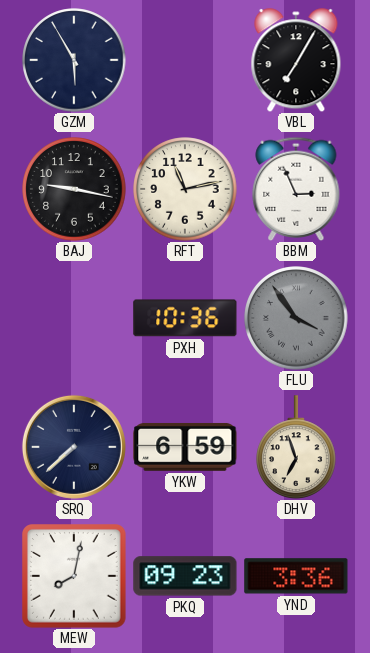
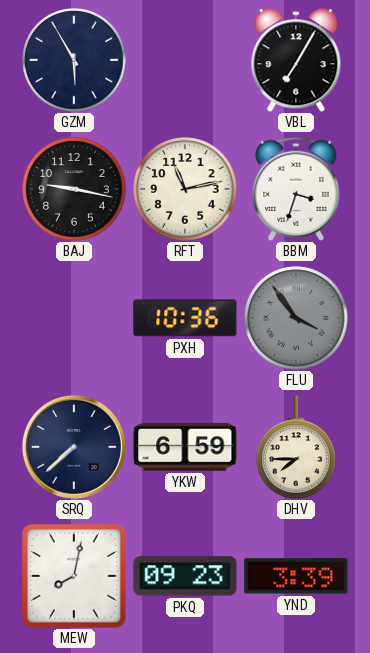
BBM: 2:56 -> 3:33 (296, 188)
DHV: 6:57 -> 7:45 (297, 447)
YND: 3:36 -> 3:39 (296, 576)
